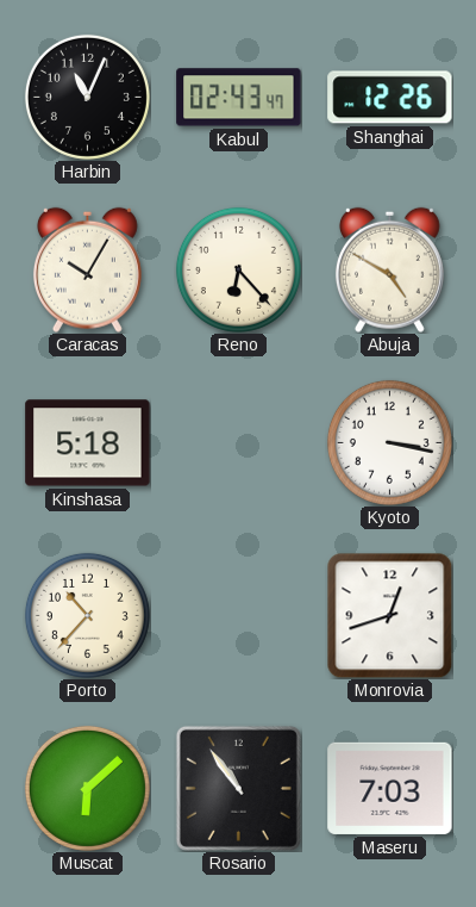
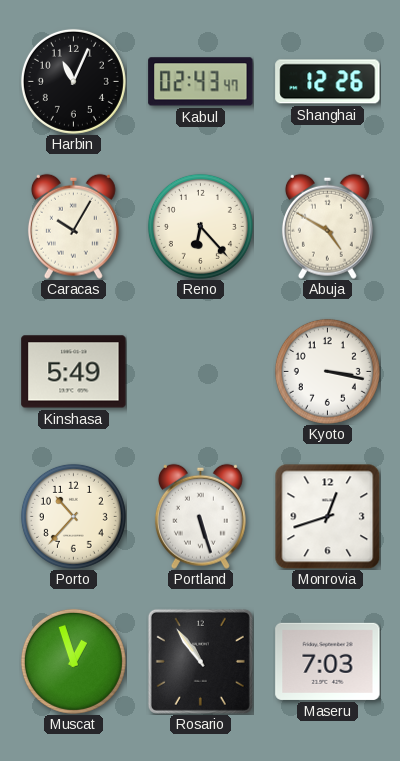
Kinshasa: 5:18 -> 5:49 (74, 372)
Portland: none -> 5:27 (200, 516)
Muscat: 6:08 -> 12:57 (73, 661)
